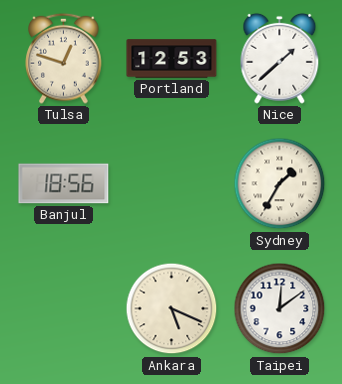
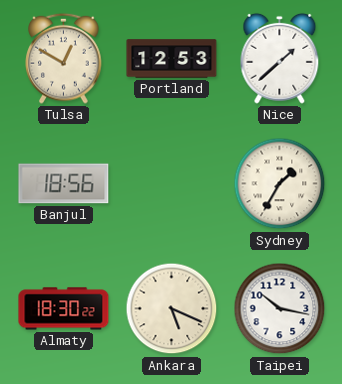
Tulsa: 12:48 -> 12:50 (64, 58)
Almaty: none -> 18:30 (64, 309)
Taipei: 12:09 -> 10:17 (280, 309)
